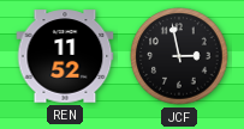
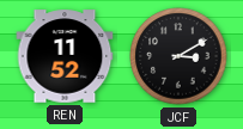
JCF: 2:58 -> 3:10 (178, 56)
